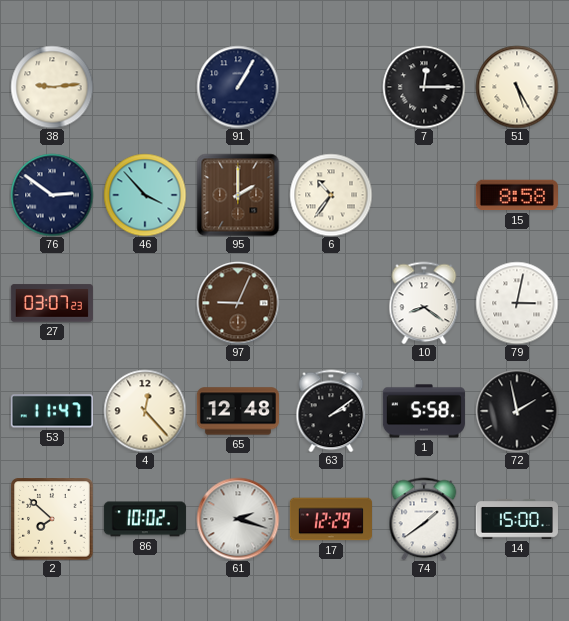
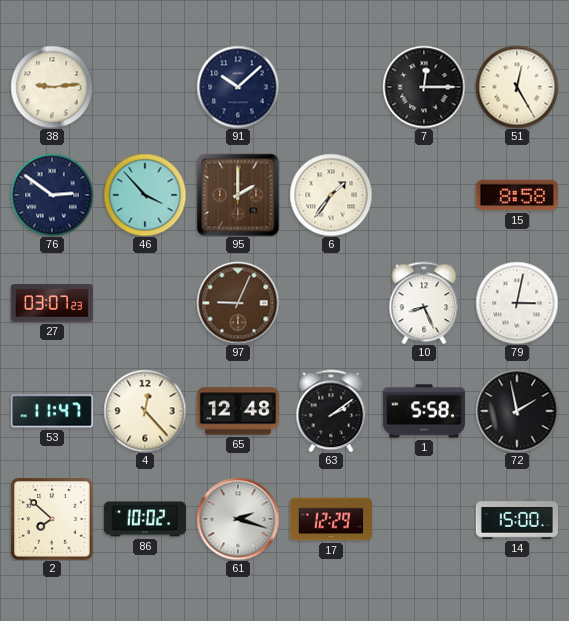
91: 1:05 -> 10:08 (238, 87)
51: 5:25 -> 12:25 (517, 87)
6: 10:36 -> 1:36 (331, 195)
10: 8:21 -> 8:26 (424, 303)
74: 1:39 -> none (424, 519)
